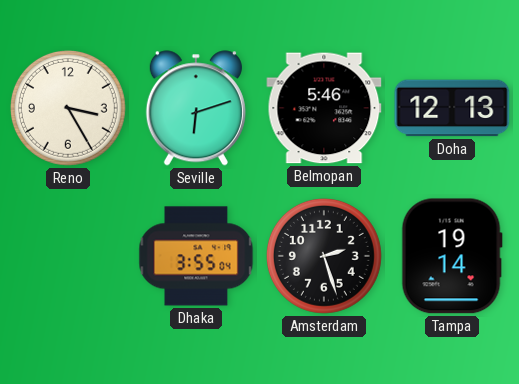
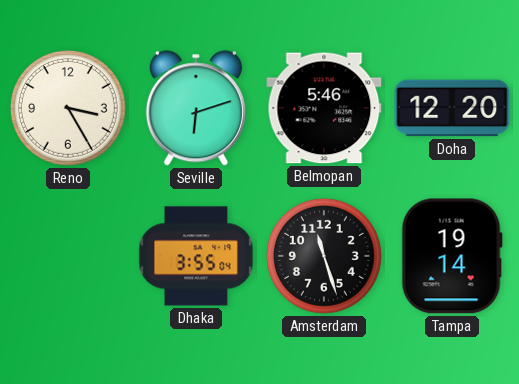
Doha: 12:13 -> 12:20 (452, 108)
Amsterdam: 2:27 -> 11:27 (324, 256)
